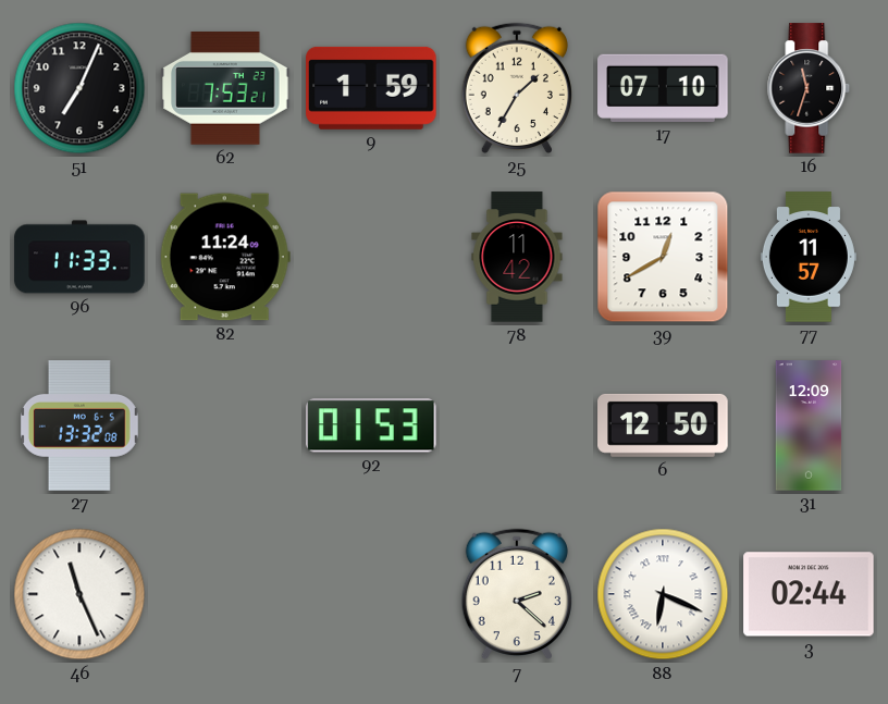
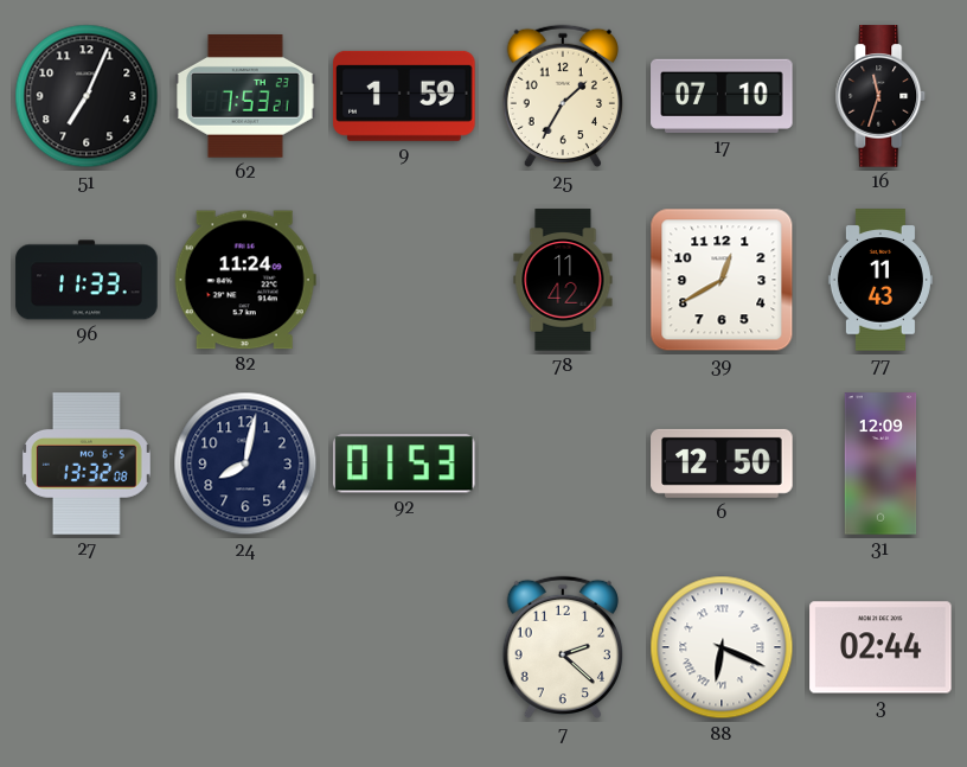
77: 11:57 -> 11:43 (880, 280)
24: none -> 8:02 (245, 464)
46: 11:26 -> none (79, 594)
